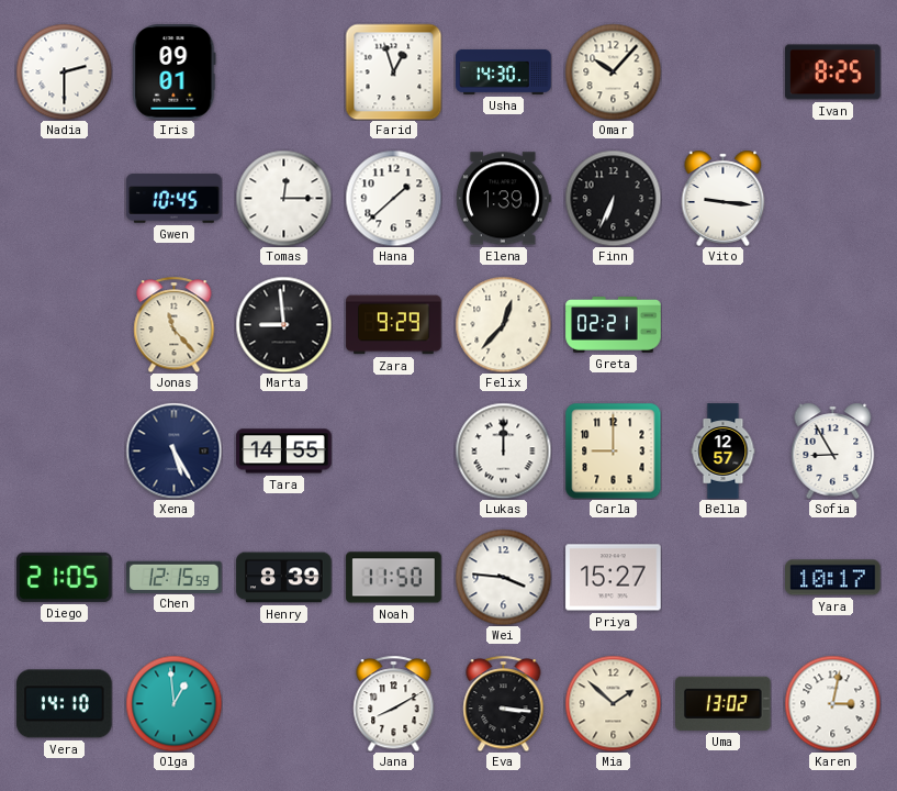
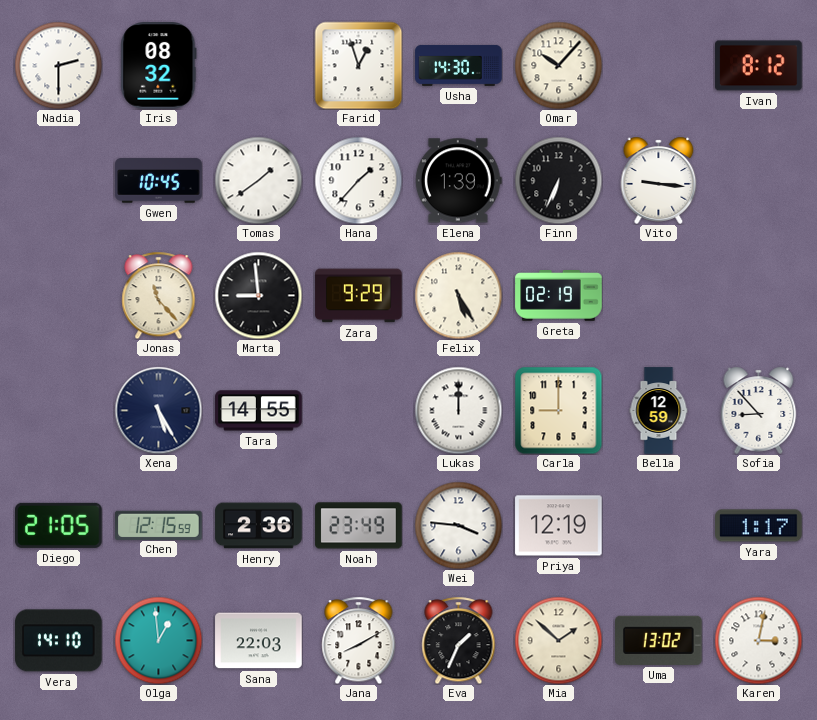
Iris: 09:01 -> 08:32 (159, 66)
Ivan: 8:25 -> 8:12 (759, 66)
Tomas: 12:15 -> 1:39 (258, 180)
Hana: 1:38 -> 1:37 (358, 180)
Felix: 12:37 -> 5:25 (458, 295)
Greta: 02:21 -> 02:19 (559, 296)
Bella: 12:57 -> 12:59 (659, 411)
Sofia: 8:55 -> 8:53 (759, 410)
Henry: 8:39 -> 2:36 (259, 526)
Noah: 11:50 -> 23:49 (359, 526)
Priya: 15:27 -> 12:19 (559, 526)
Yara: 10:17 -> 1:17 (759, 526)
Sana: none -> 22:03 (259, 641)
Eva: 3:16 -> 1:34 (459, 640)
